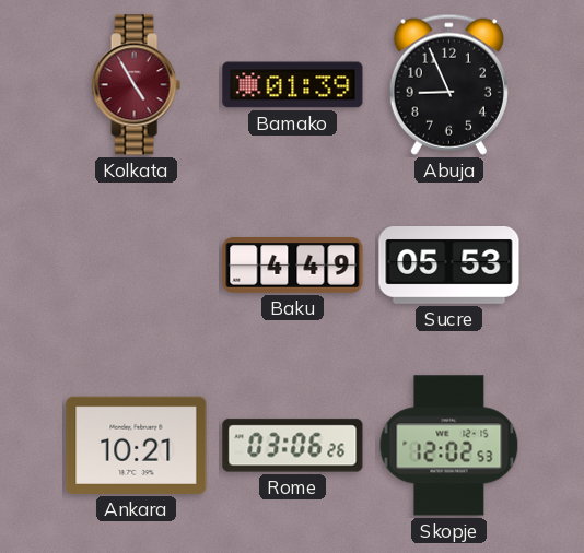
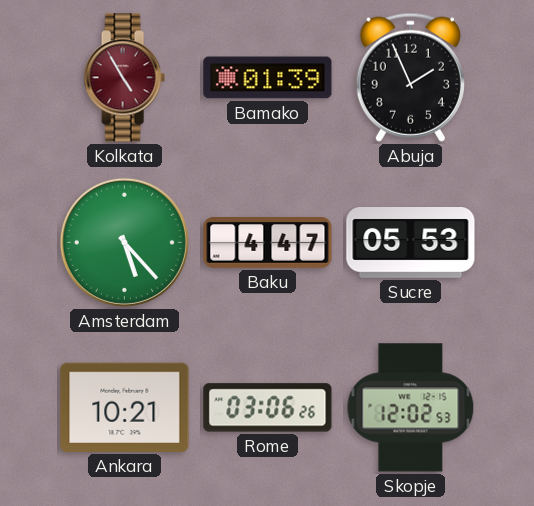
Abuja: 8:56 -> 1:56 (410, 77)
Amsterdam: none -> 5:23 (124, 242)
Baku: 4:49 -> 4:47 (268, 243)
